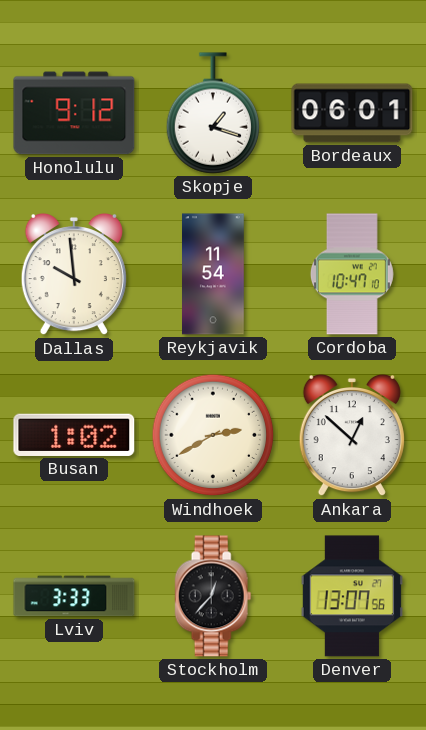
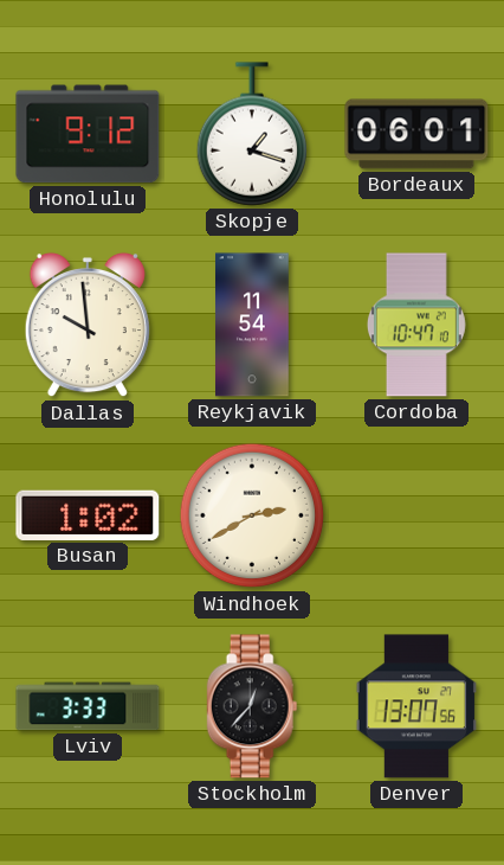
Ankara: 12:52 -> none (352, 435)
